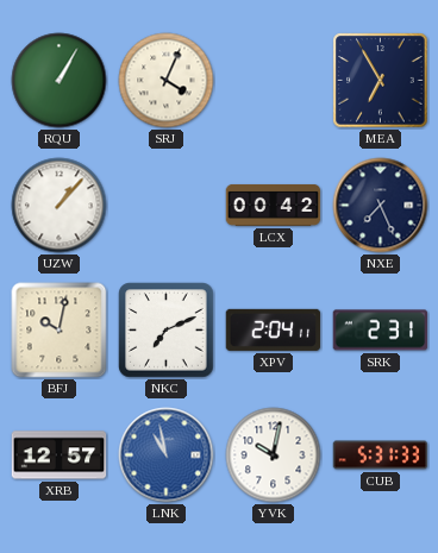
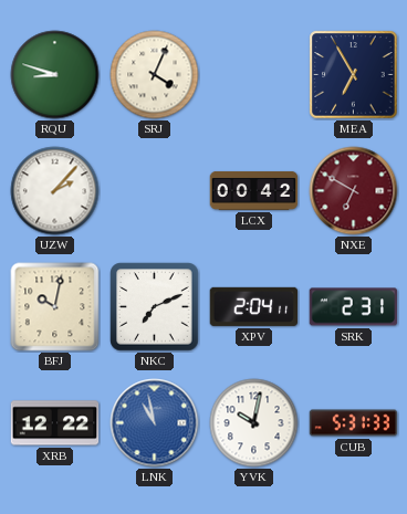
RQU: 1:05 -> 8:48 (55, 75)
UZW: 1:07 -> 2:07 (55, 191)
NXE: 7:26 -> 6:50 (354, 191)
NXE dial: navy -> burgundy (354, 191)
XRB: 12:57 -> 12:22 (55, 423)
